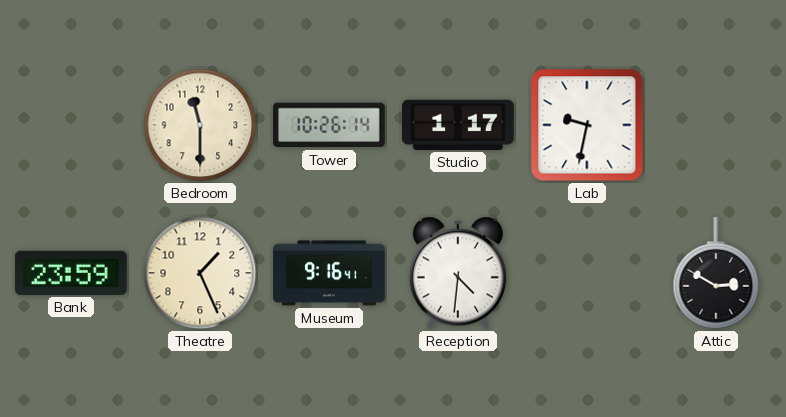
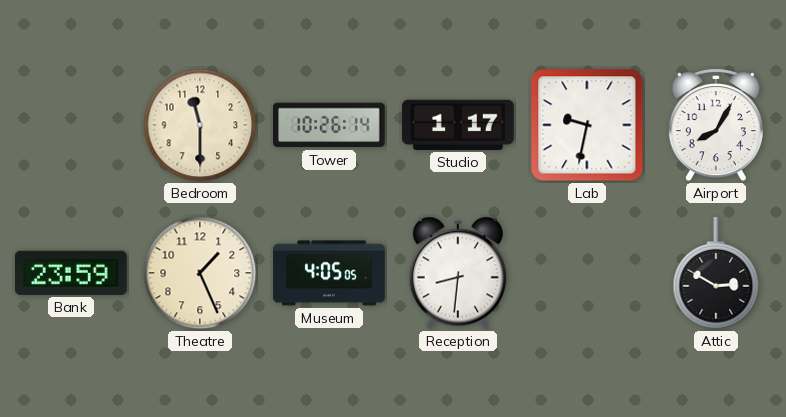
Airport: none -> 8:05 (716, 125)
Museum: 9:16 -> 4:05 (329, 273)
Reception: 4:31 -> 8:31 (458, 273)
